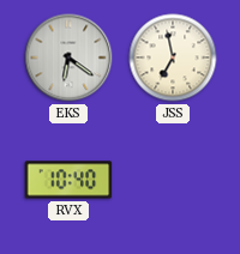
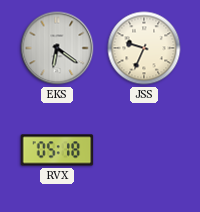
JSS: 6:58 -> 9:34 (144, 48)
RVX: 10:40 -> 05:18 (57, 150)
